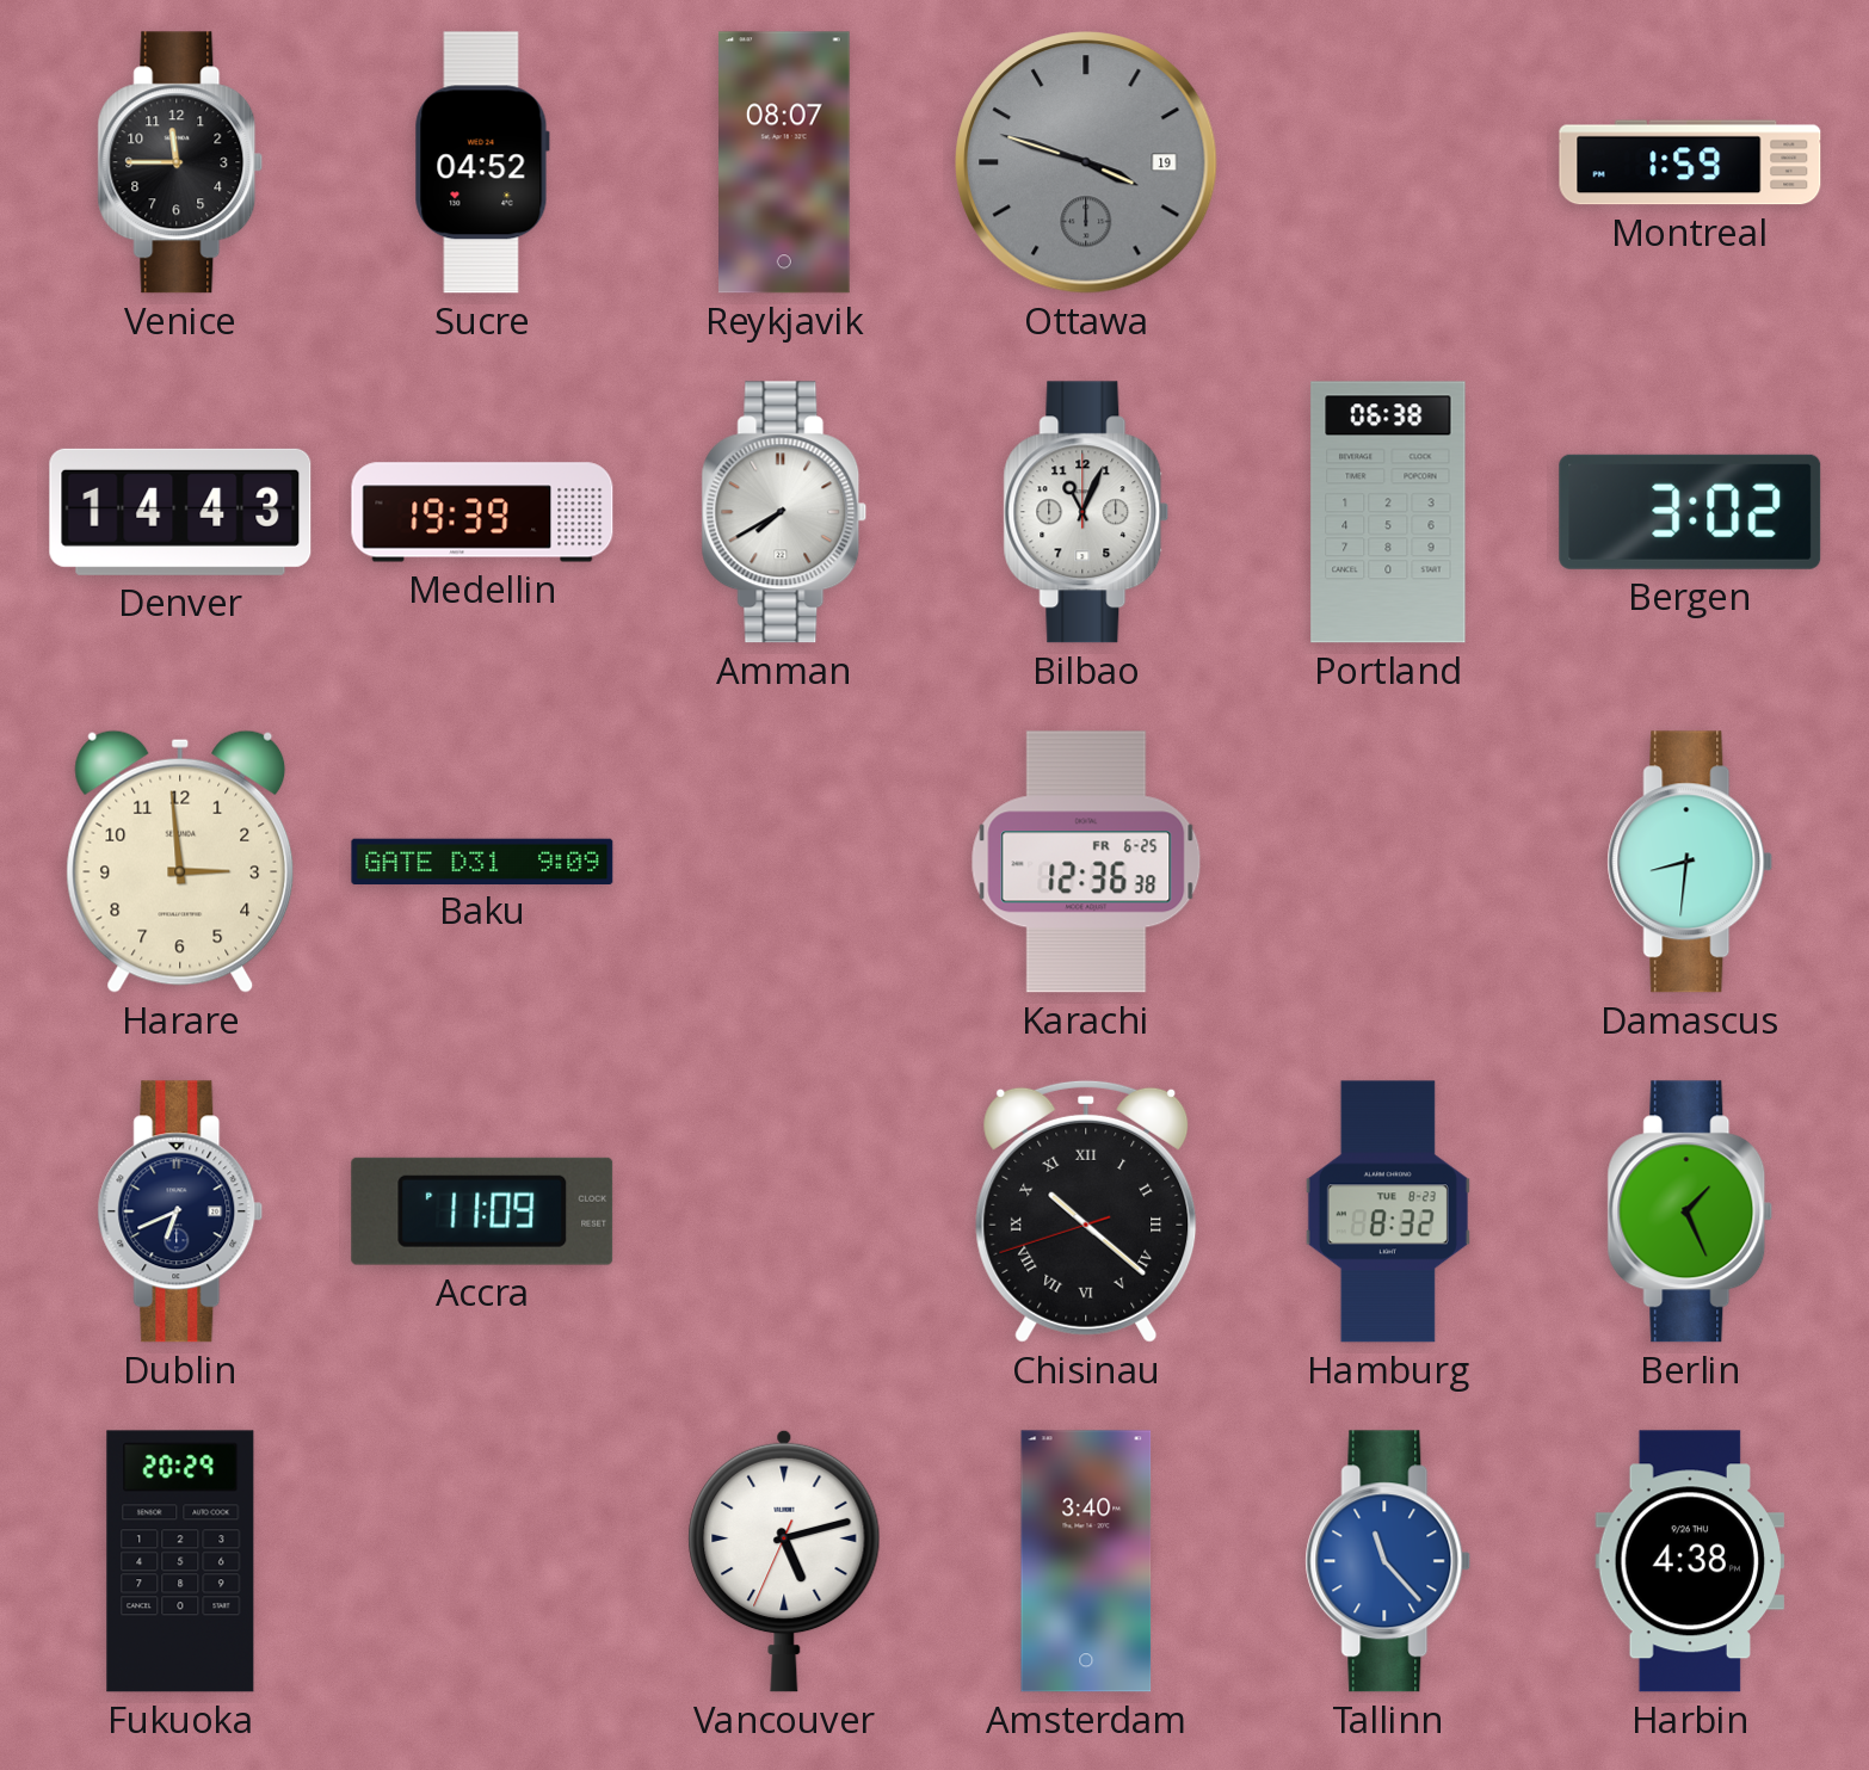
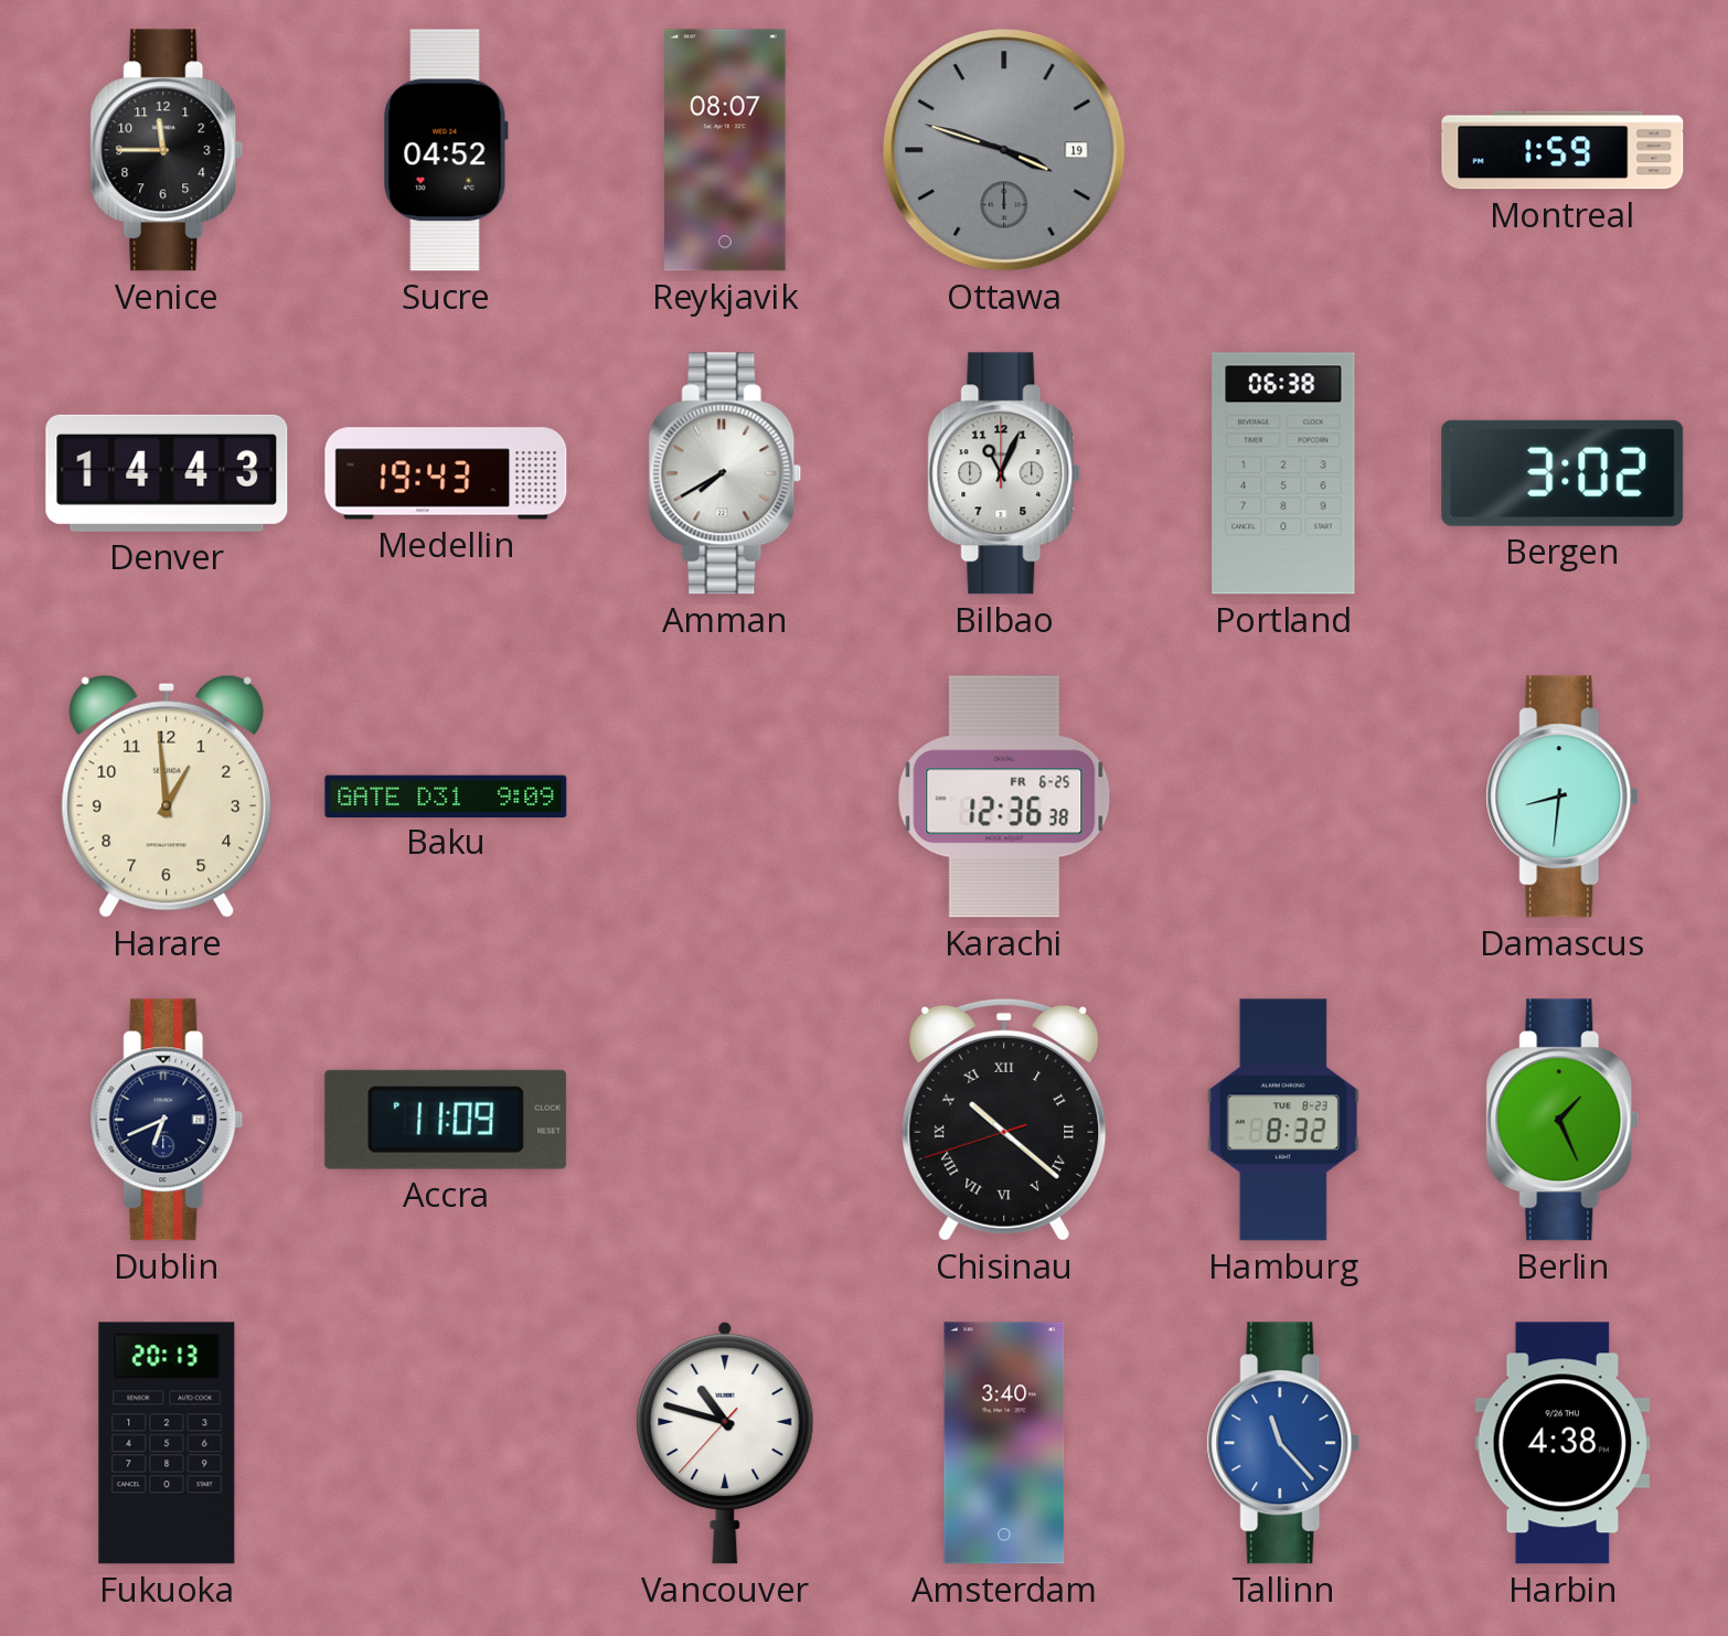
Medellin: 19:39 -> 19:43 (446, 473)
Harare: 2:59 -> 12:59 (167, 796)
Fukuoka: 20:29 -> 20:13 (167, 1443)
Vancouver: 5:12 -> 10:47 (725, 1443)
